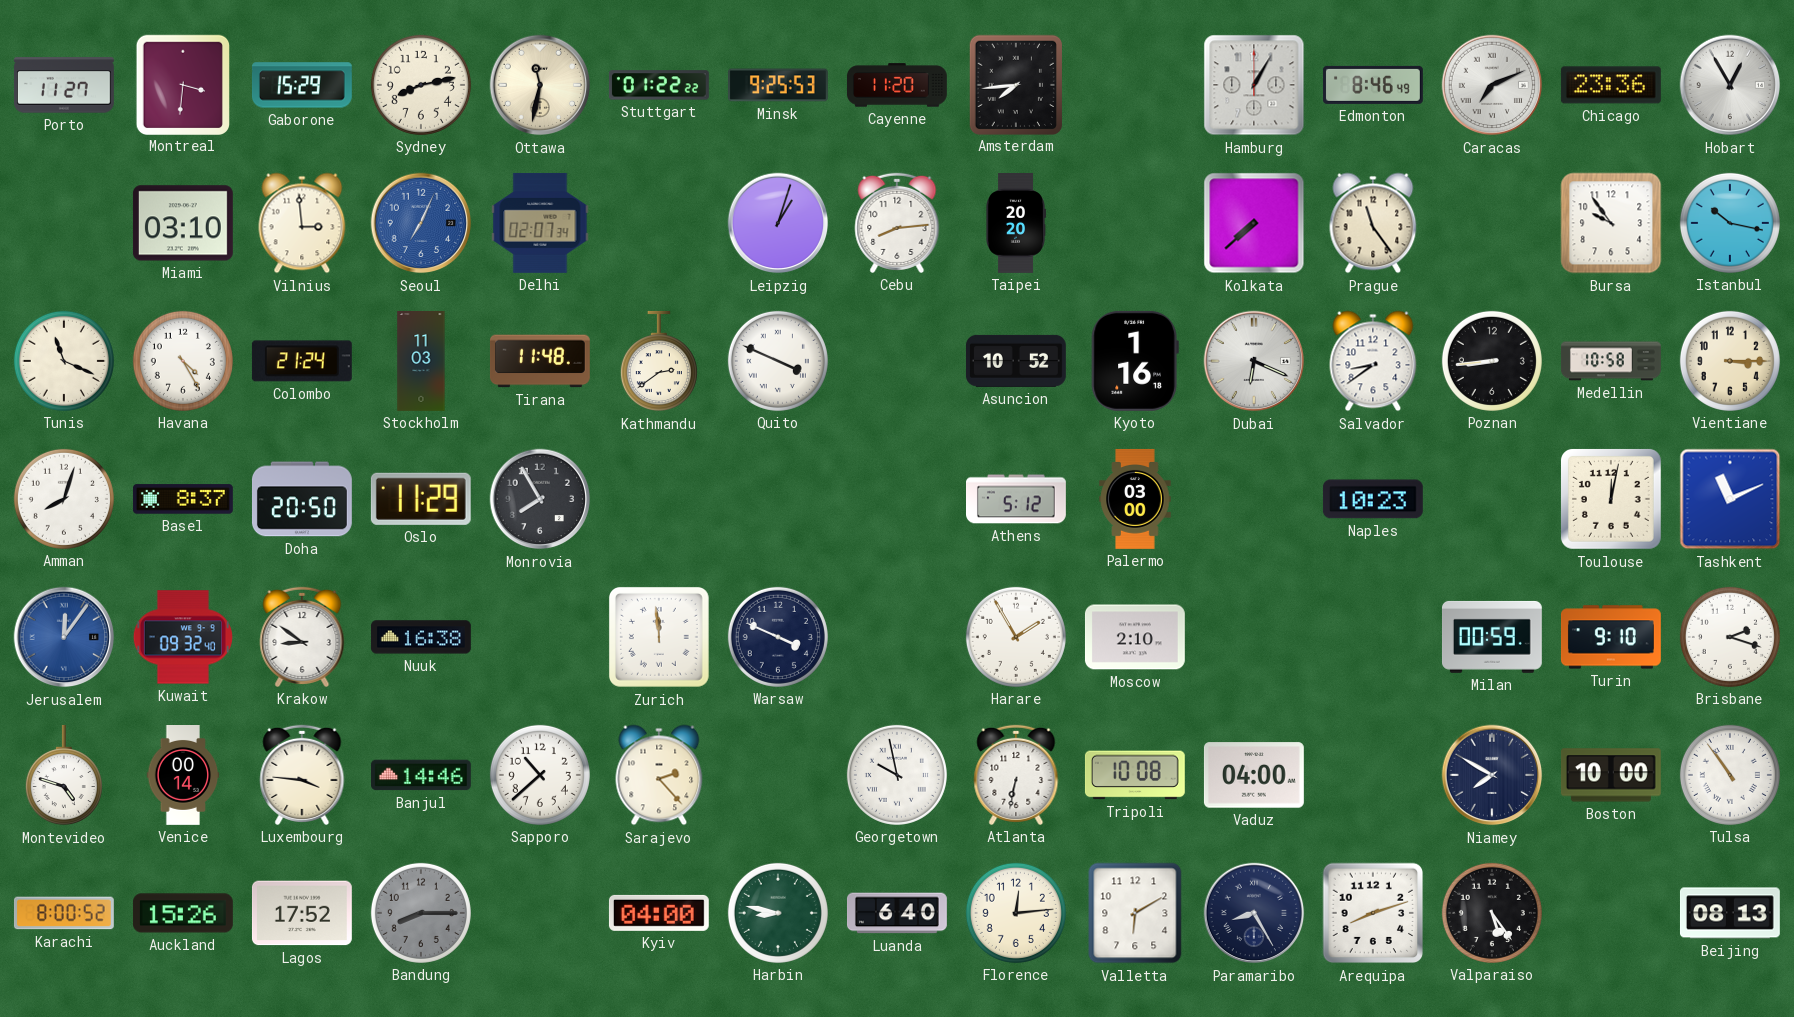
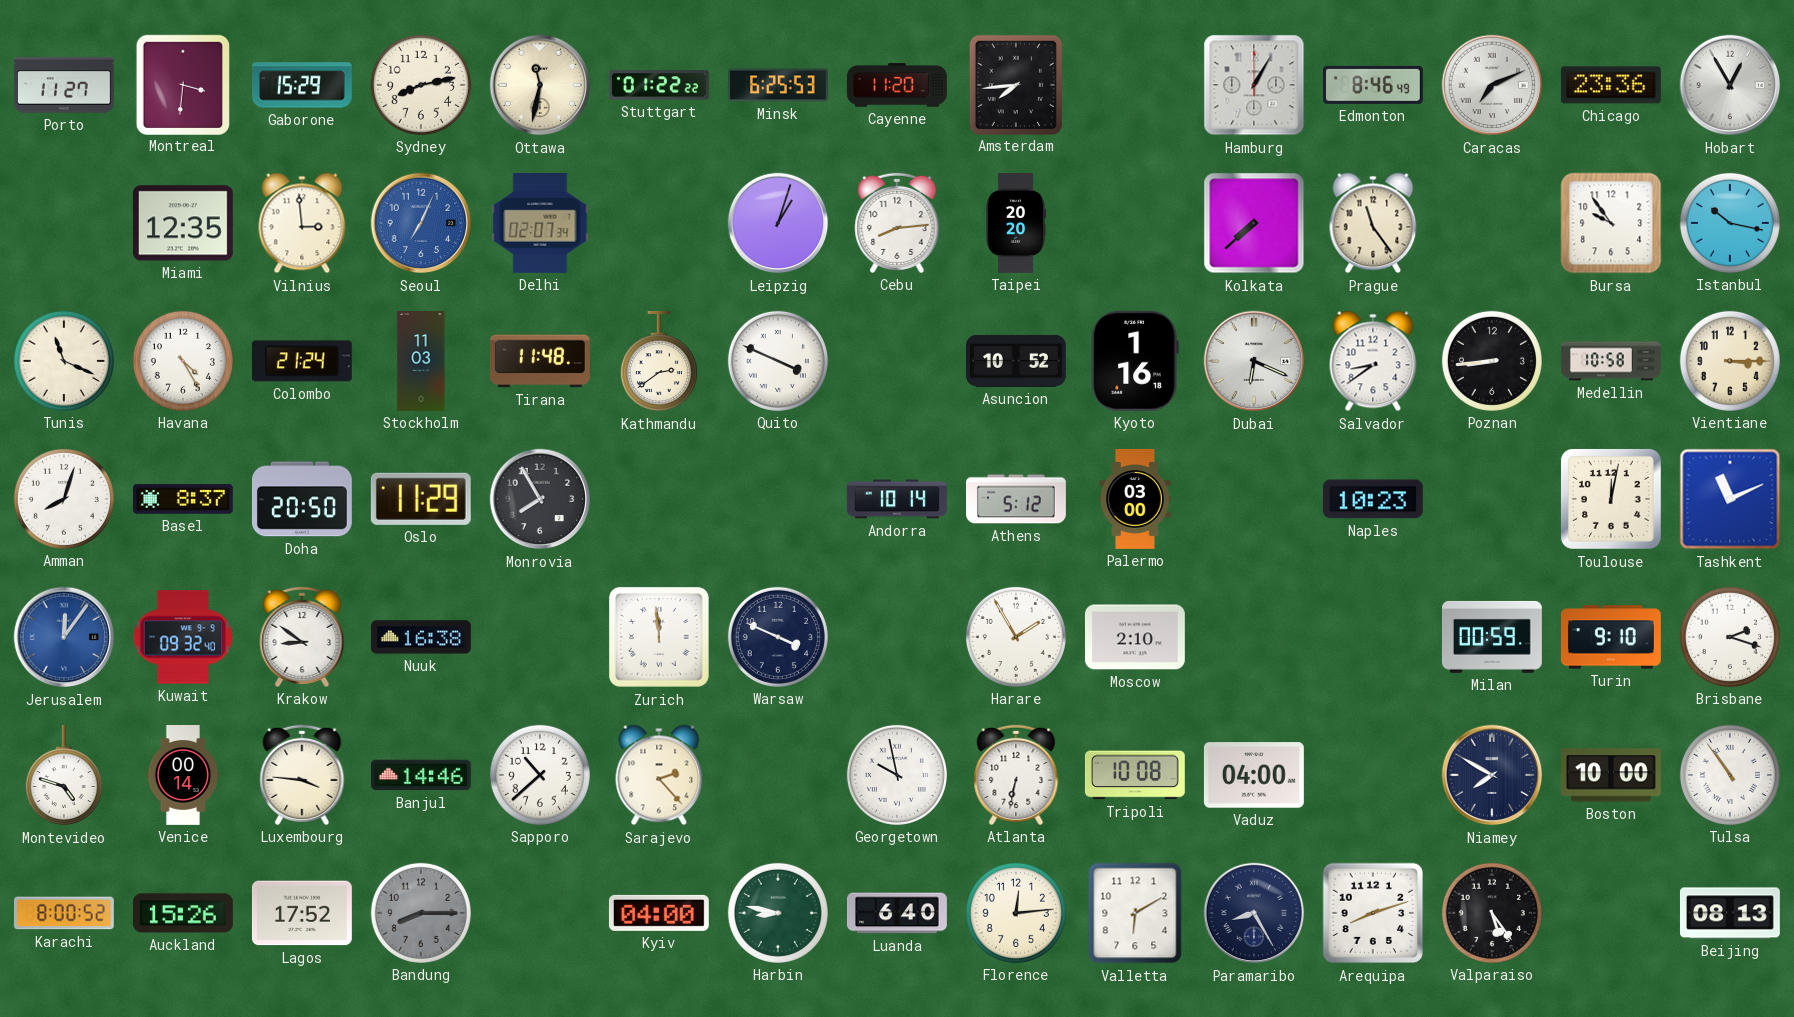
Minsk: 9:25 -> 6:25 (778, 85)
Miami: 03:10 -> 12:35 (183, 223)
Andorra: none -> 10:14 (897, 499)
